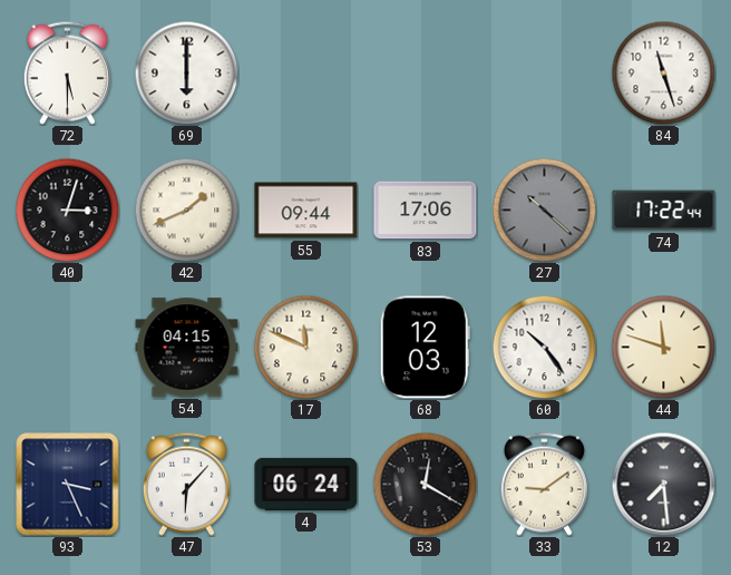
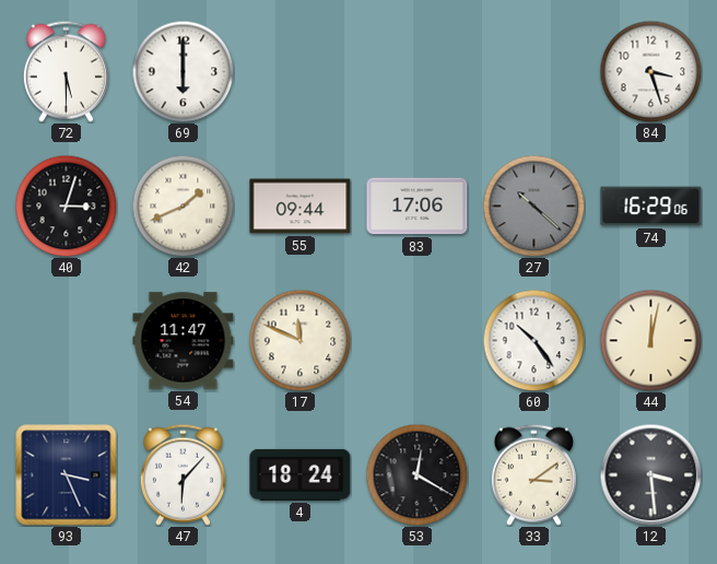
84: 11:27 -> 3:27 (650, 71)
74: 17:22 -> 16:29 (651, 207)
54: 04:15 -> 11:47 (184, 341)
68: 12:03 -> none (425, 348)
44: 11:48 -> 12:02 (650, 340)
4: 06:24 -> 18:24 (301, 474)
33: 9:09 -> 3:09 (533, 474)
12: 7:29 -> 3:29 (650, 474)
